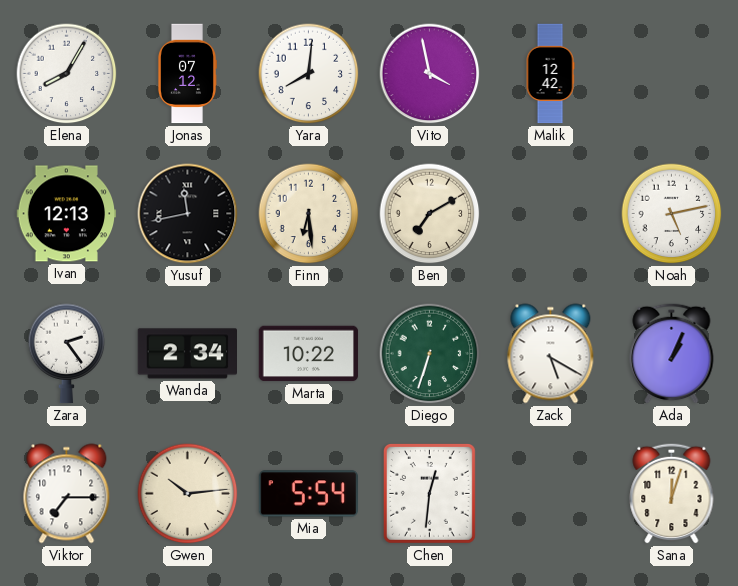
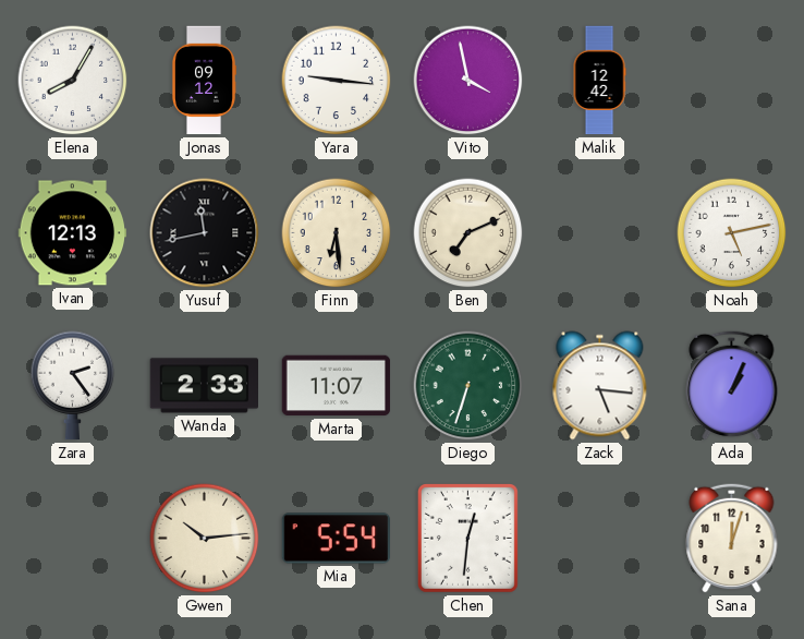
Jonas: 07:12 -> 09:12 (203, 81)
Yara: 8:01 -> 9:16 (337, 81)
Ben: 7:10 -> 7:11 (468, 233)
Wanda: 2:34 -> 2:33 (204, 386)
Marta: 10:22 -> 11:07 (337, 386)
Zack: 5:20 -> 5:16 (600, 386)
Viktor: 7:15 -> none (67, 494)
